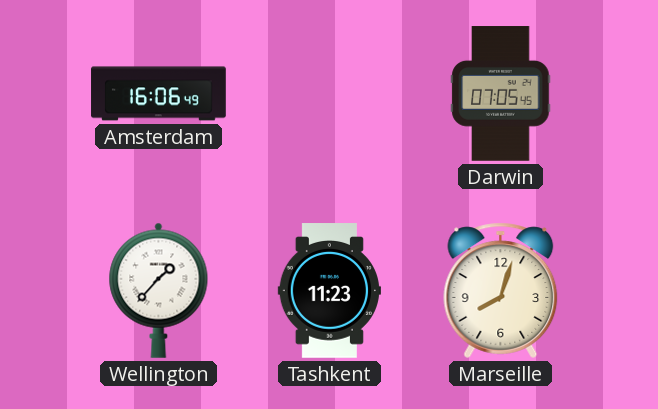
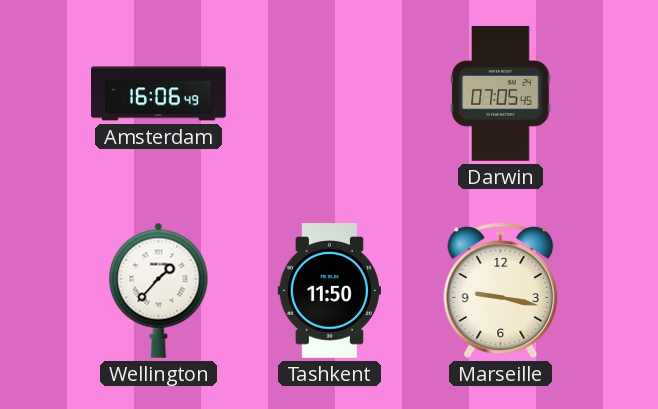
Tashkent: 11:23 -> 11:50 (329, 291)
Marseille: 8:03 -> 9:17 (501, 290)
